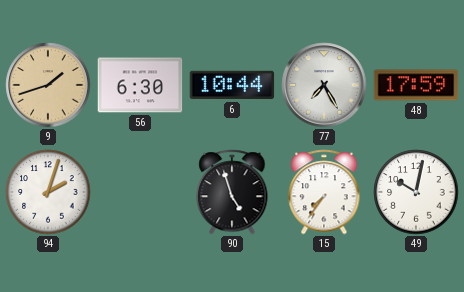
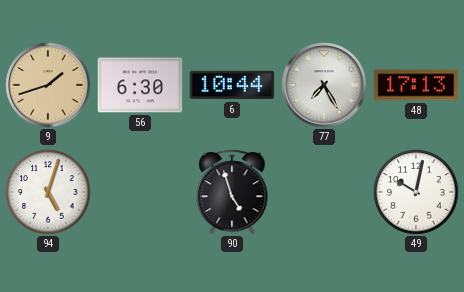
48: 17:59 -> 17:13 (416, 85)
94: 2:03 -> 5:03 (48, 192)
15: 7:36 -> none (324, 192)
